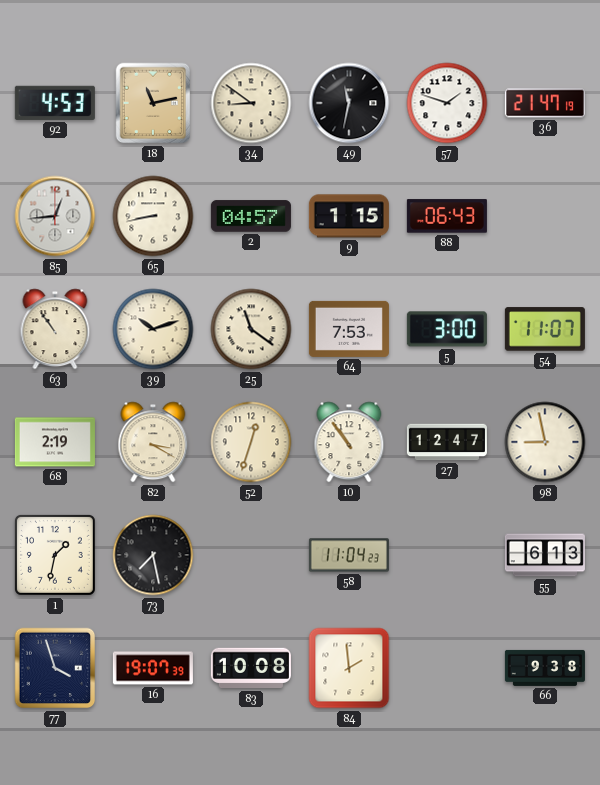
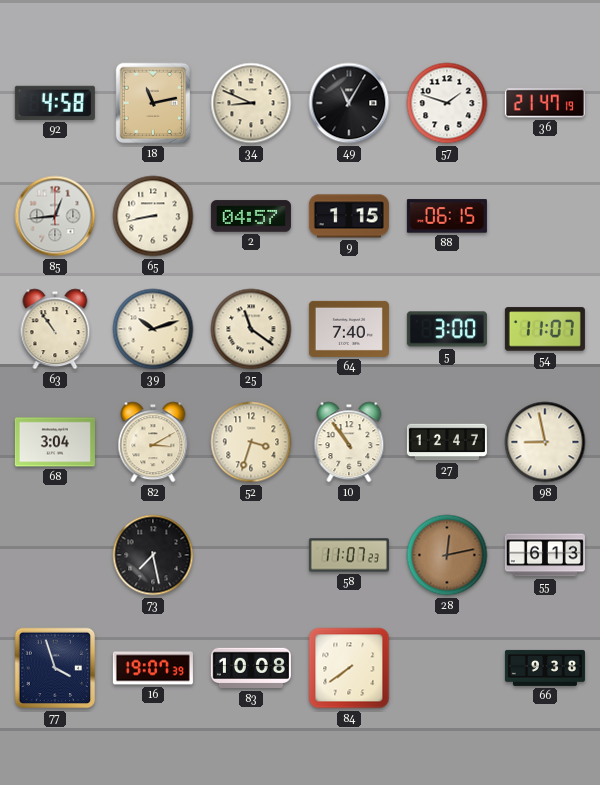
92: 4:53 -> 4:58 (55, 103)
34: 8:51 -> 8:49 (251, 103)
49: 11:32 -> 11:05 (349, 103)
88: 06:43 -> 06:15 (447, 216)
64: 7:53 -> 7:40 (349, 329)
68: 2:19 -> 3:04 (55, 442)
82: 3:20 -> 3:10 (153, 442)
52: 12:33 -> 3:33 (251, 442)
1: 1:32 -> none (55, 555)
58: 11:04 -> 11:07 (349, 555)
28: none -> 12:13 (447, 555)
84: 1:59 -> 7:39 (349, 668)
